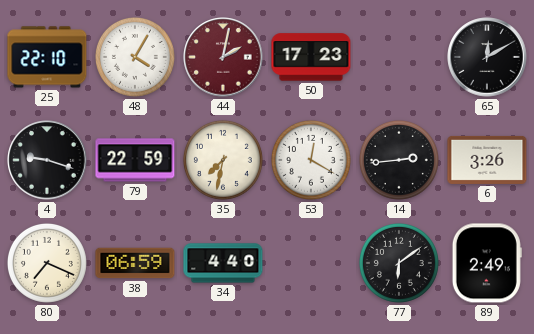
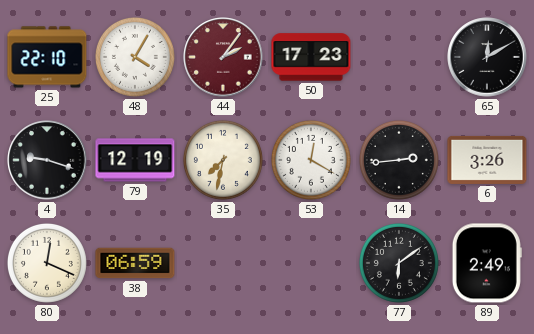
44: 2:02 -> 2:06 (223, 57)
79: 22:59 -> 12:19 (135, 160)
80: 7:19 -> 12:19 (47, 263)
34: 4:40 -> none (223, 263)
